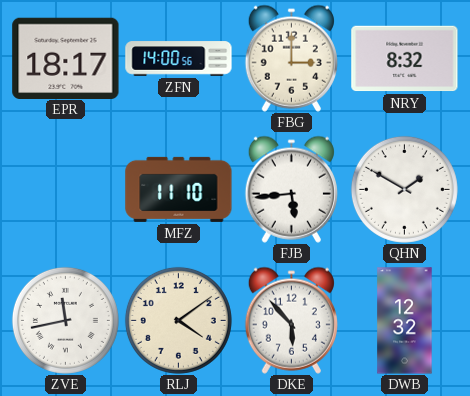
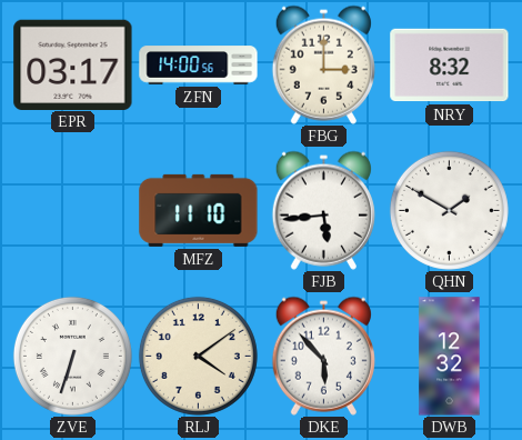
EPR: 18:17 -> 03:17 (73, 64)
ZVE: 11:43 -> 6:33 (72, 356)
